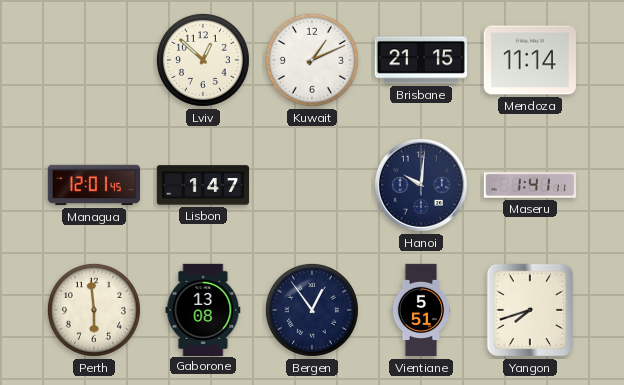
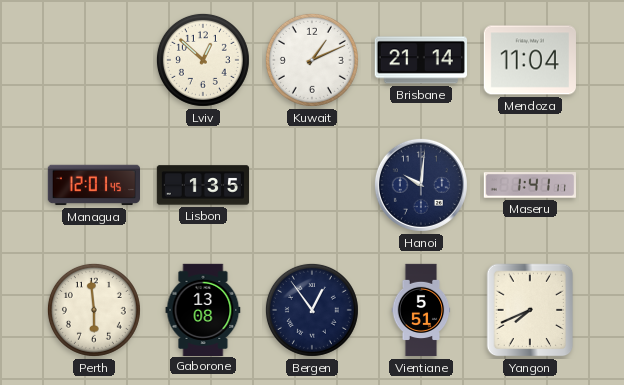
Brisbane: 21:15 -> 21:14 (420, 60)
Mendoza: 11:14 -> 11:04 (530, 60)
Lisbon: 1:47 -> 1:35 (203, 185)
Yangon: 7:42 -> 7:41 (530, 310)
